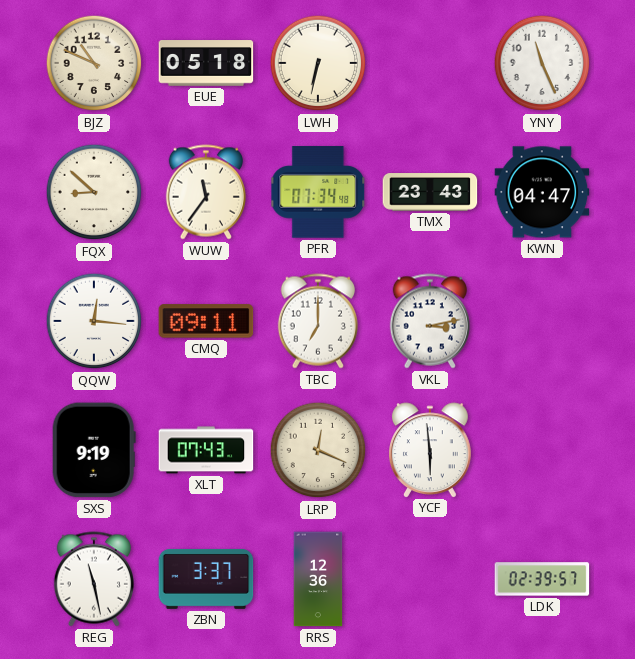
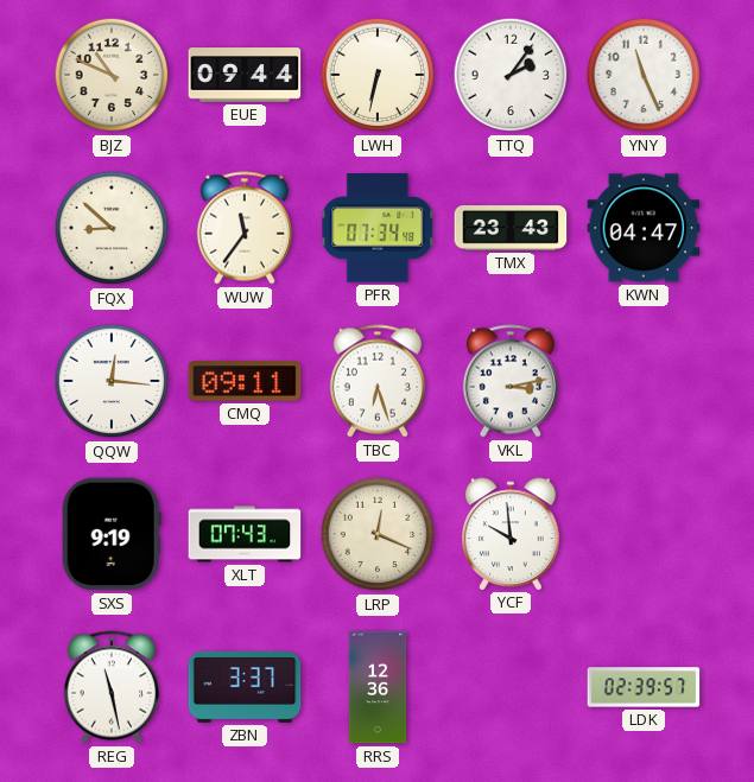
EUE: 05:18 -> 09:44 (245, 75)
TTQ: none -> 2:06 (511, 75)
TBC: 7:00 -> 6:27 (378, 381)
YCF: 5:59 -> 9:59 (512, 534)
